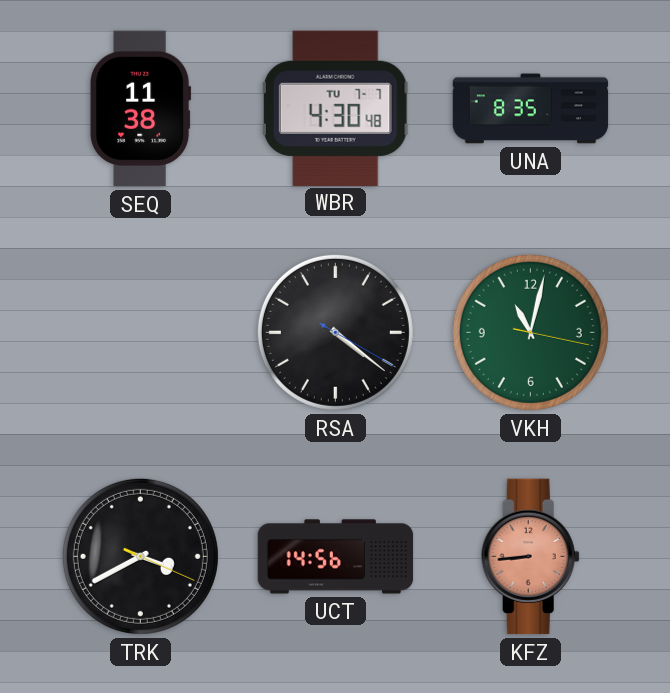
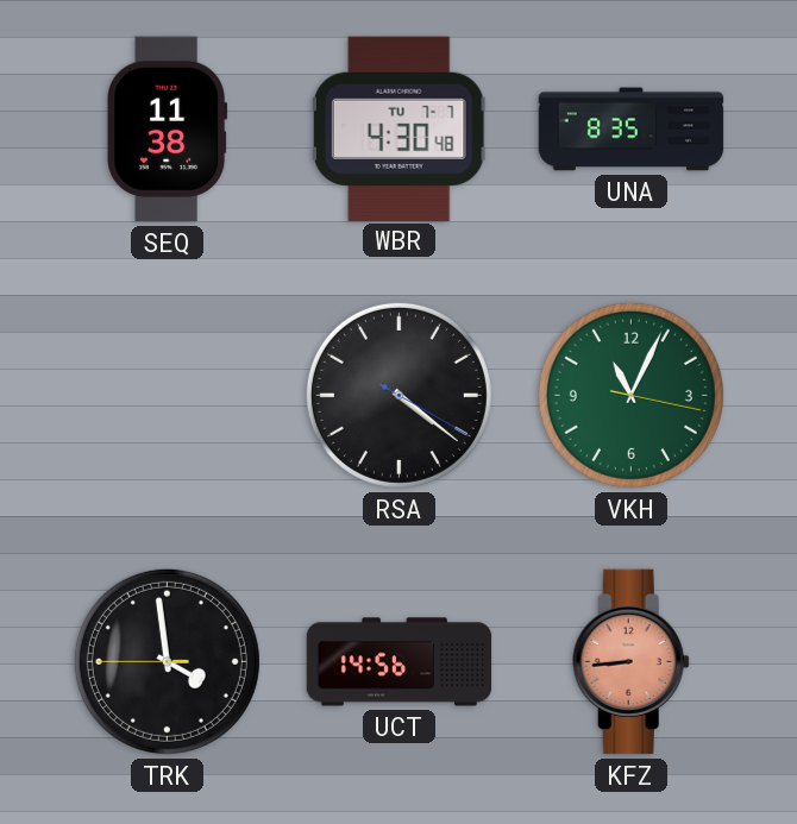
VKH: 11:02 -> 11:04 (630, 395)
TRK: 3:40 -> 3:58 (167, 661)
